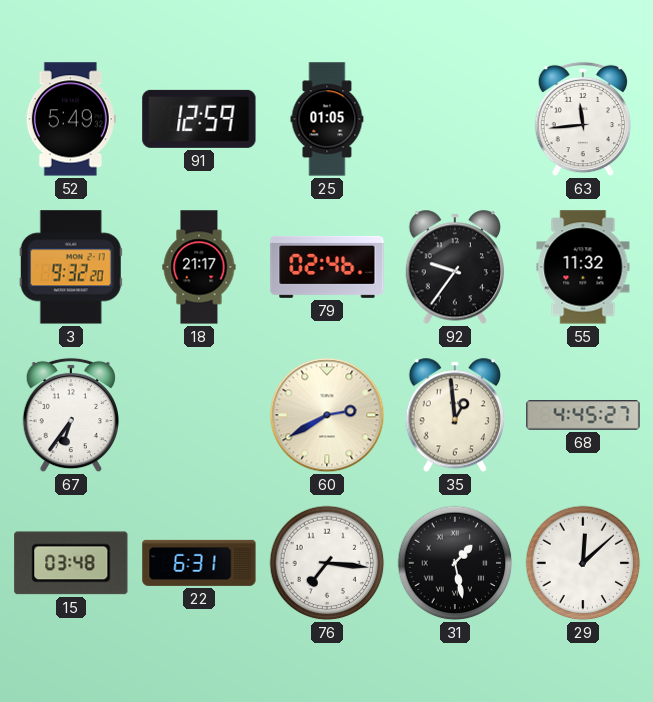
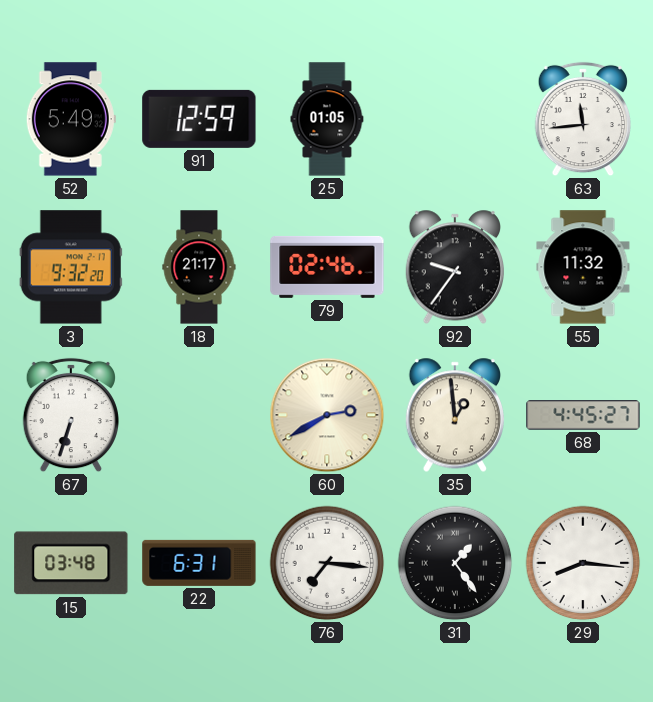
67: 6:36 -> 6:33 (71, 415)
31: 1:28 -> 1:24 (455, 563)
29: 12:08 -> 8:16 (583, 563)
